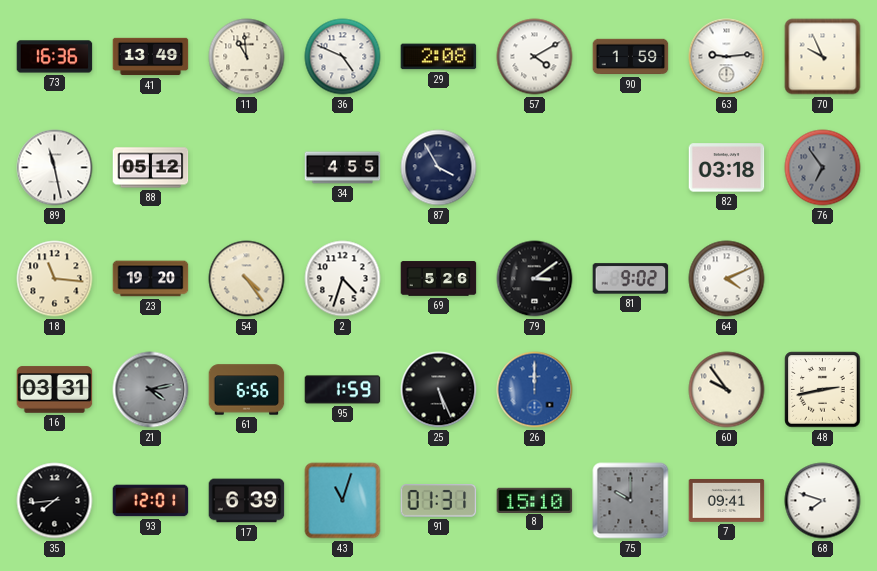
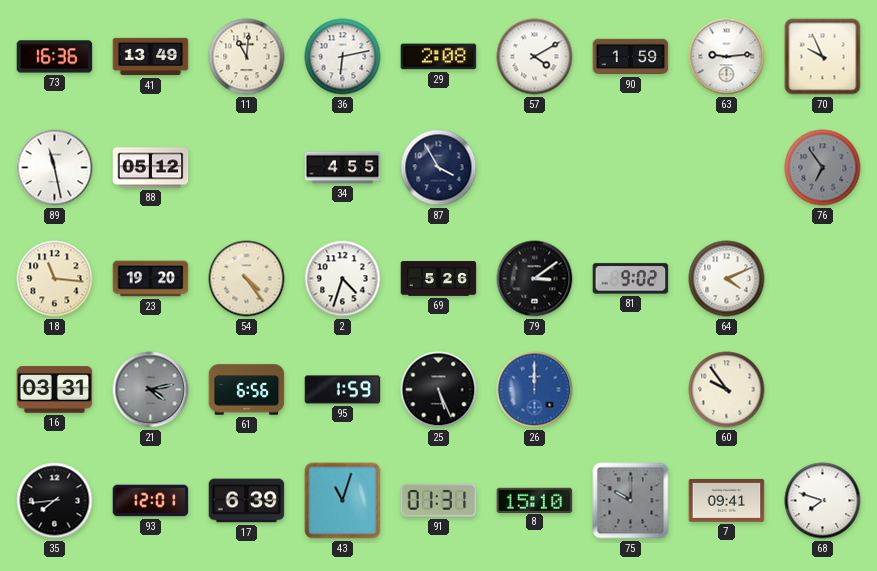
11: 10:59 -> 11:01 (247, 57)
36: 4:49 -> 6:13 (343, 57)
82: 03:18 -> none (727, 168)
48: 2:43 -> none (823, 390)
